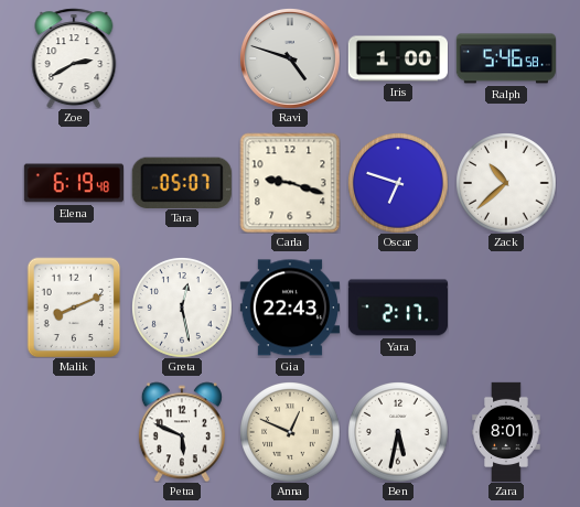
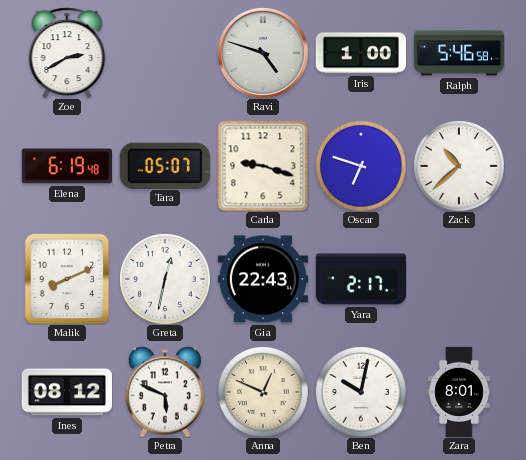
Greta: 12:28 -> 12:32 (165, 279)
Ines: none -> 08:12 (66, 392)
Ben: 5:32 -> 10:02 (361, 392)
